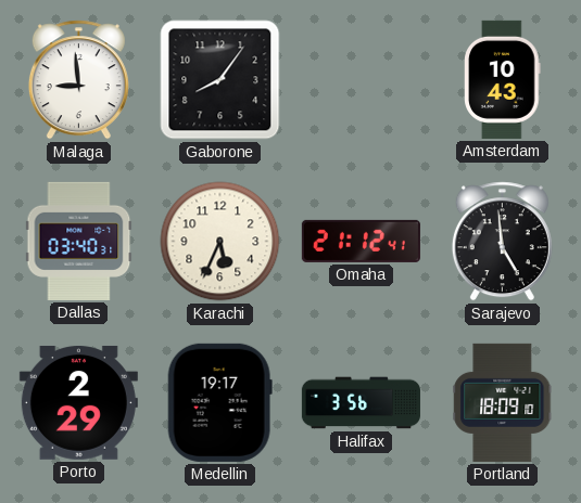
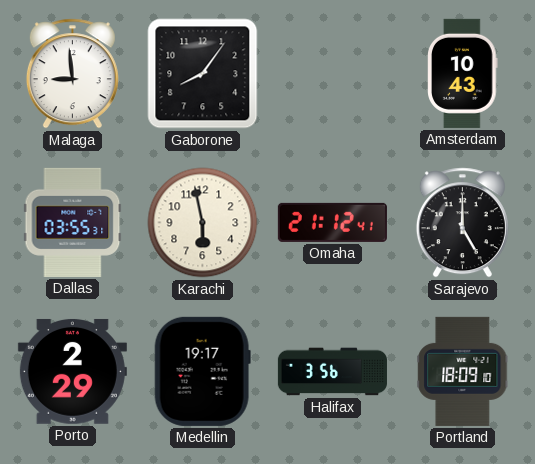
Dallas: 03:40 -> 03:55 (73, 222)
Karachi: 5:34 -> 5:58 (203, 223)
Sarajevo: 4:59 -> 5:00 (462, 223)
